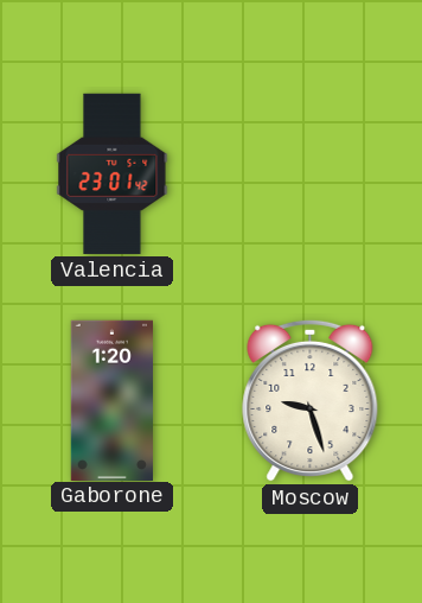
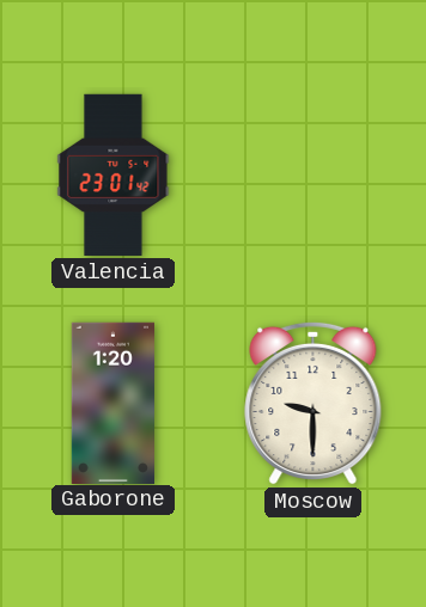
Moscow: 9:27 -> 9:30 (314, 403)
